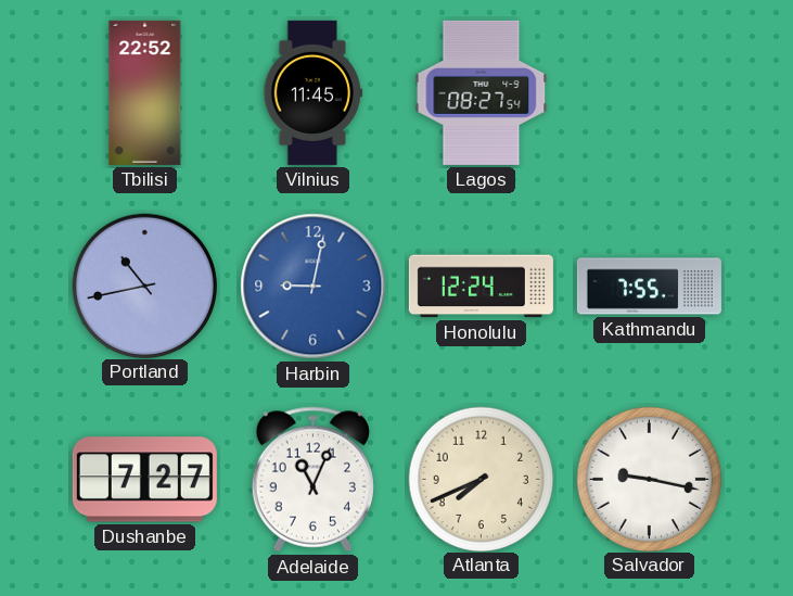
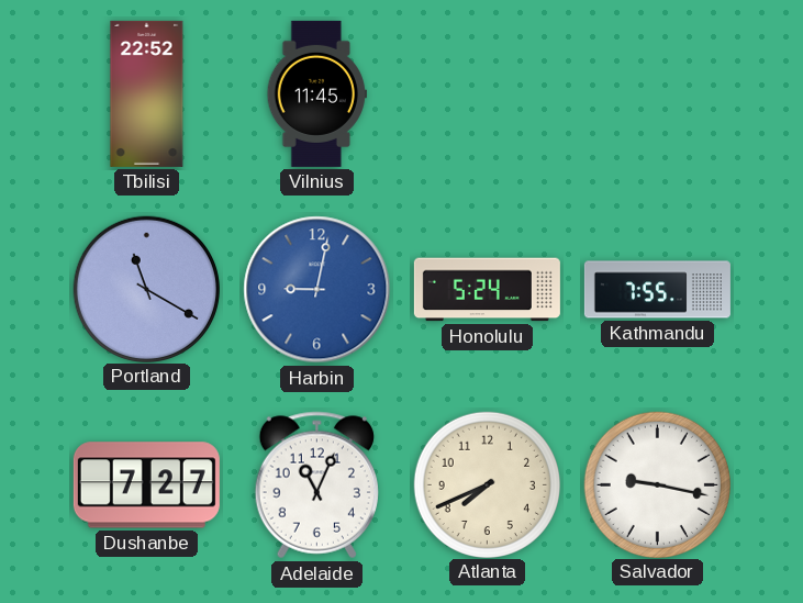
Lagos: 08:27 -> none (482, 92)
Portland: 10:43 -> 11:20 (146, 289)
Honolulu: 12:24 -> 5:24 (487, 290)
